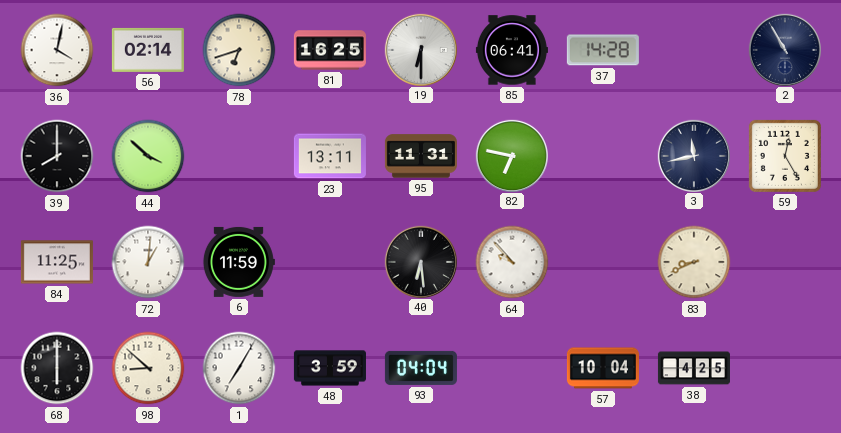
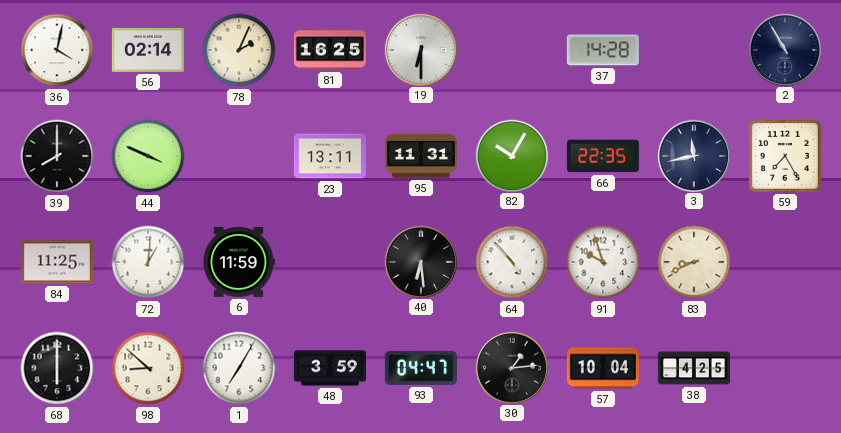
78: 6:42 -> 2:04 (239, 50)
85: 06:41 -> none (512, 50)
44: 3:52 -> 3:49 (148, 156)
82: 6:47 -> 10:05 (511, 155)
66: none -> 22:35 (603, 156)
59: 12:25 -> 7:25 (785, 156)
64: 9:53 -> 4:53 (512, 262)
91: none -> 9:57 (603, 262)
93: 04:04 -> 04:47 (421, 368)
30: none -> 1:14 (511, 367)
